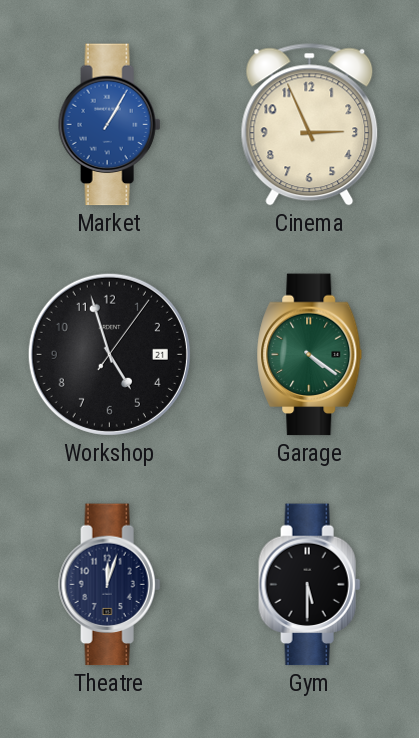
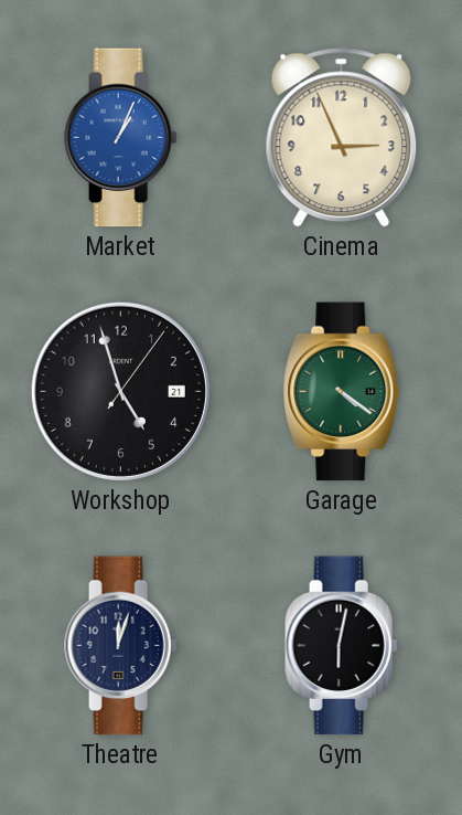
Market: 1:05 -> 1:04 (121, 138)
Gym: 5:30 -> 6:02 (342, 646)
